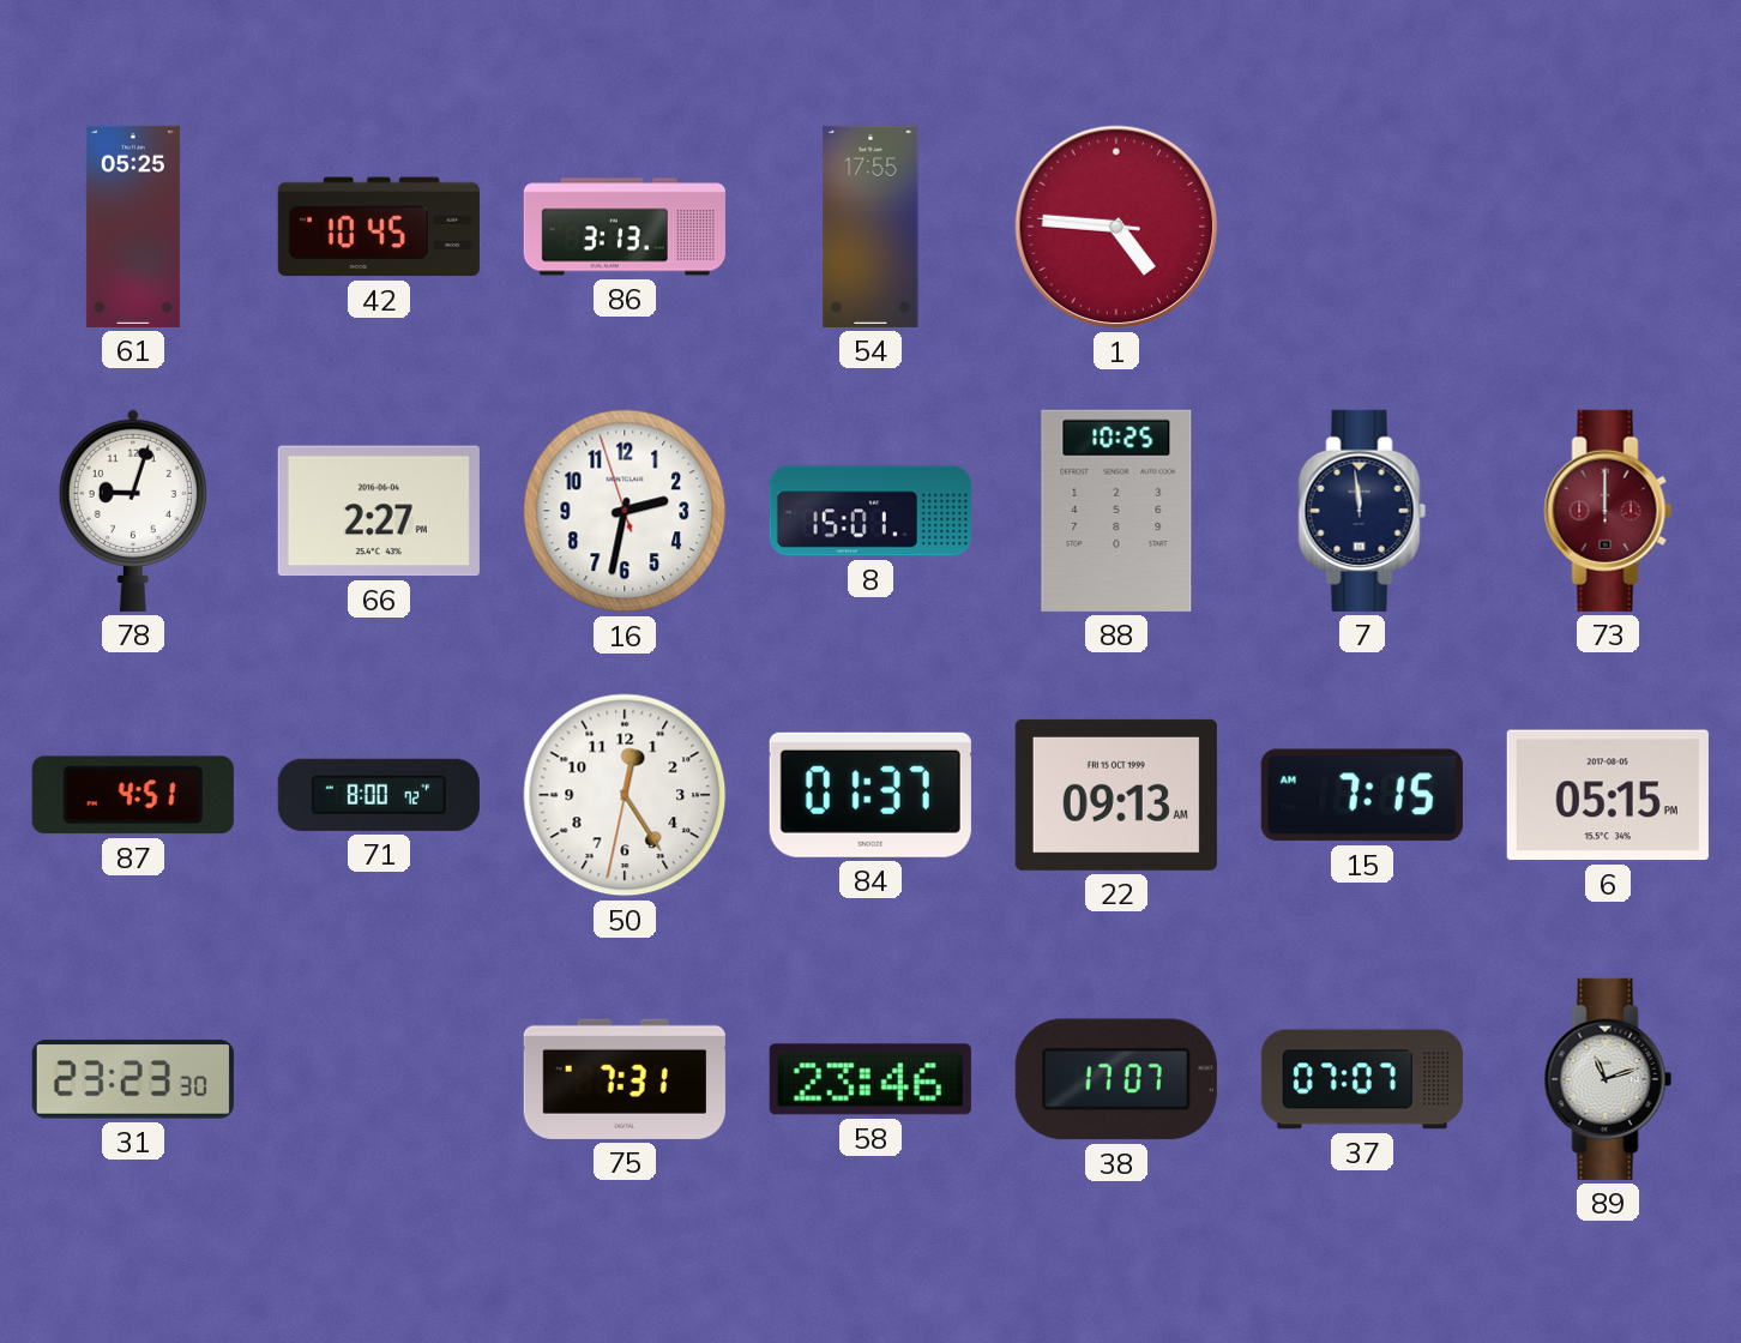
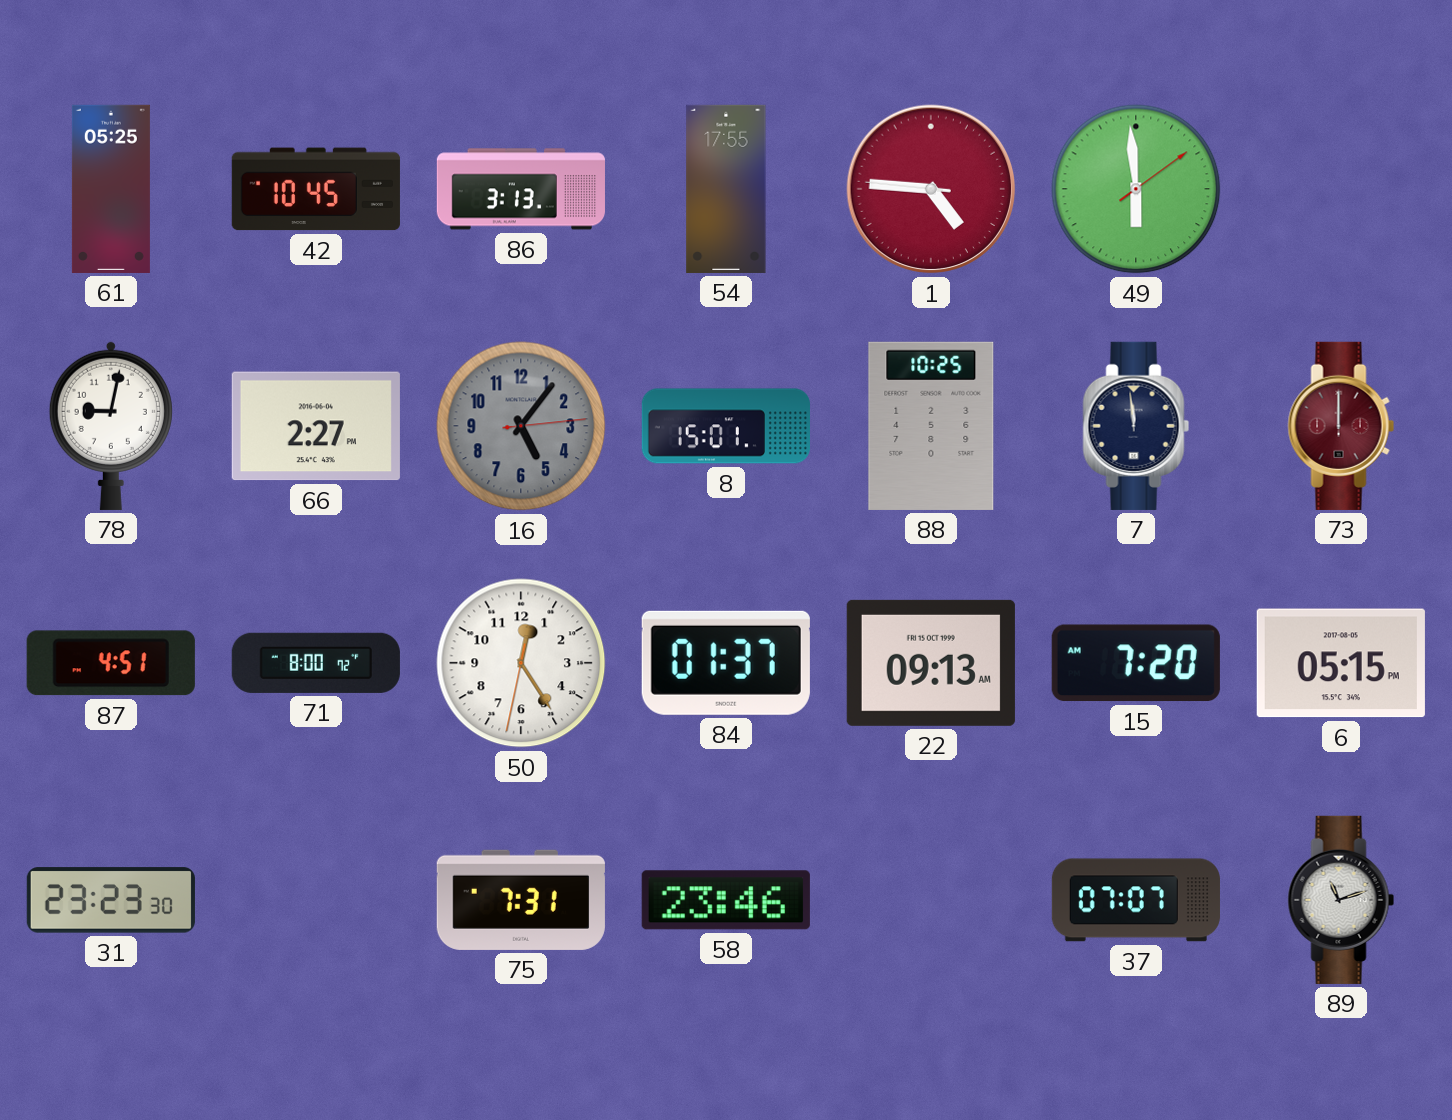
49: none -> 5:59 (1136, 189)
78: 9:03 -> 9:02 (111, 425)
16: 2:31 -> 5:06 (521, 426)
16 dial: white -> grey (521, 426)
15: 7:15 -> 7:20 (1136, 663)
38: 17:07 -> none (1116, 1079)
